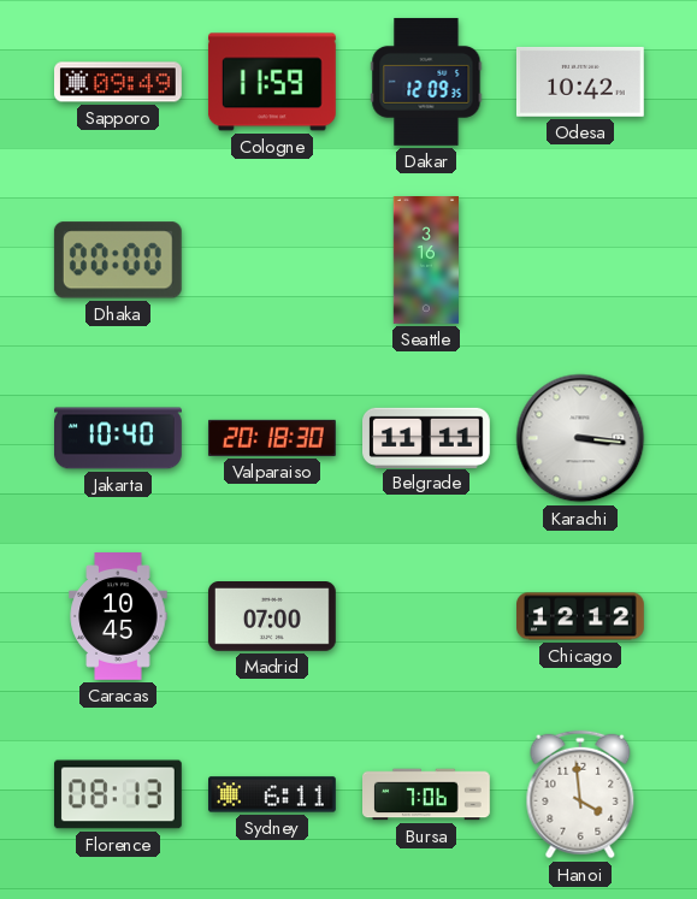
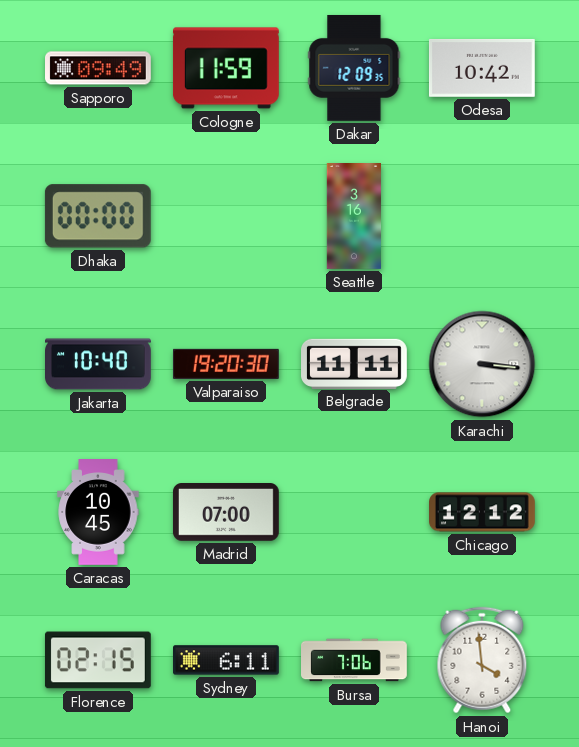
Valparaiso: 20:18 -> 19:20 (226, 364)
Florence: 08:13 -> 02:15 (98, 660)
